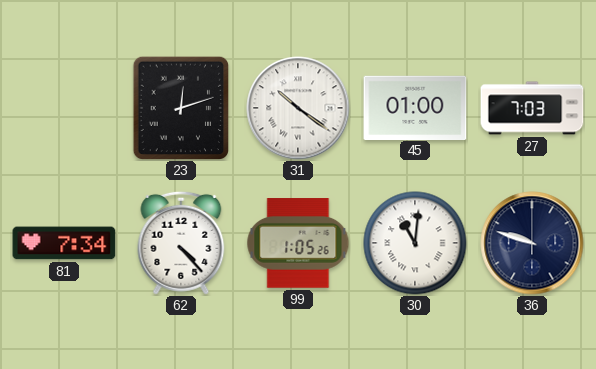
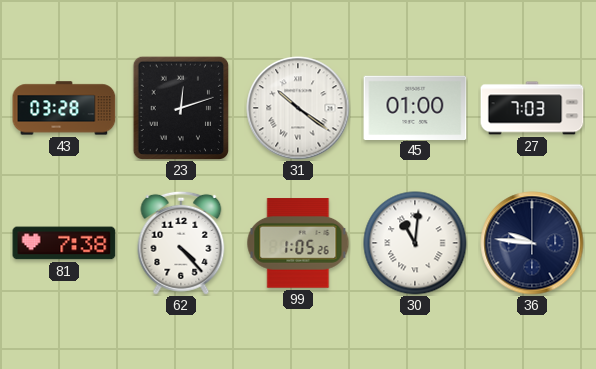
43: none -> 03:28 (64, 108)
81: 7:34 -> 7:38 (64, 243)
36: 9:48 -> 9:46 (532, 243)
